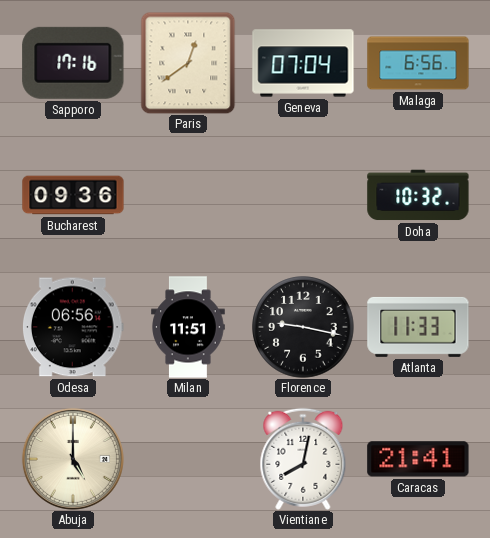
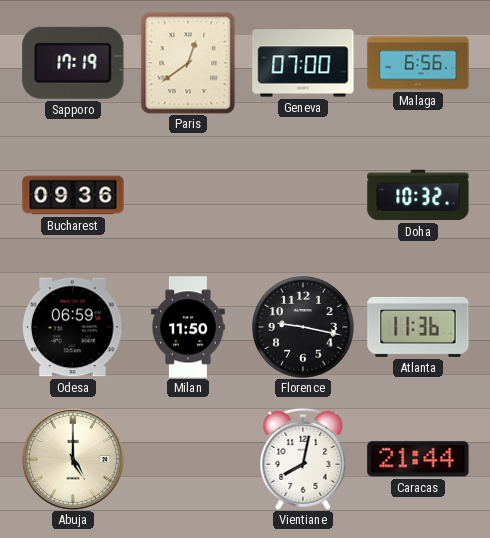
Sapporo: 17:16 -> 17:19 (73, 63)
Geneva: 07:04 -> 07:00 (303, 63)
Odesa: 06:56 -> 06:59 (74, 327)
Milan: 11:51 -> 11:50 (188, 327)
Atlanta: 11:33 -> 11:36 (418, 327)
Caracas: 21:41 -> 21:44 (418, 459)
